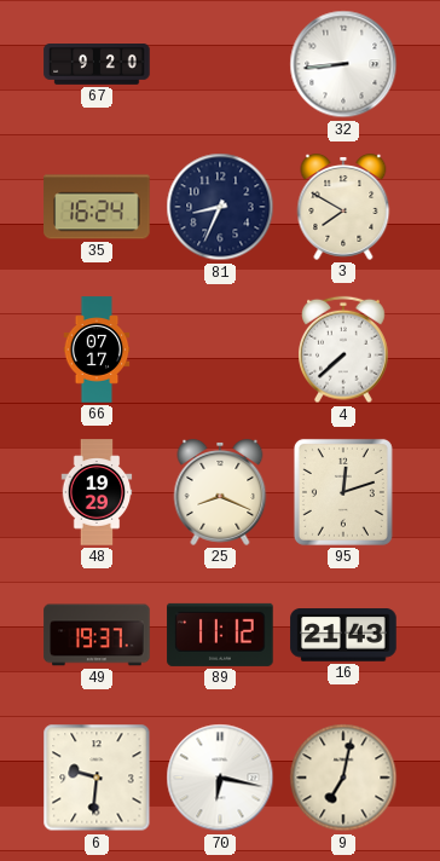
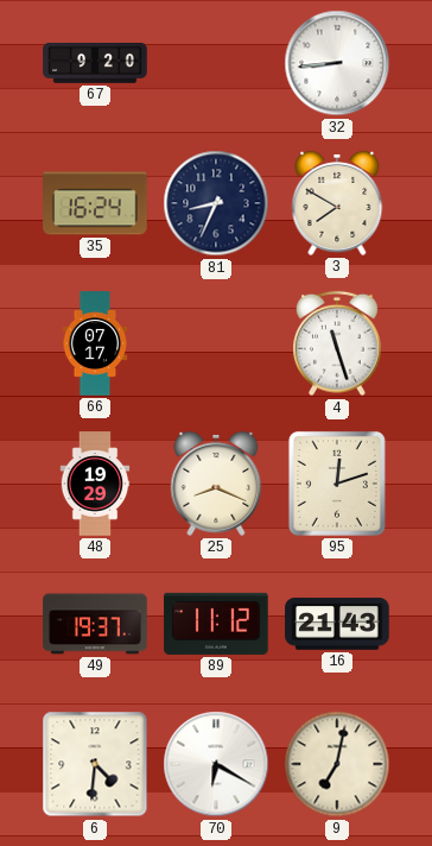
4: 7:38 -> 11:27 (338, 343)
6: 9:31 -> 4:31 (95, 764)
70: 6:17 -> 6:20 (216, 764)
